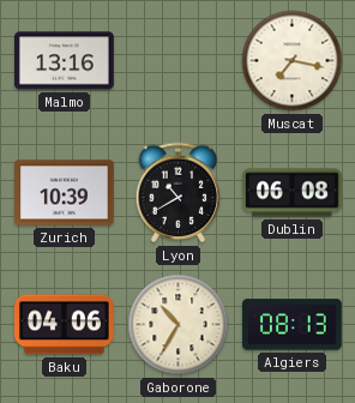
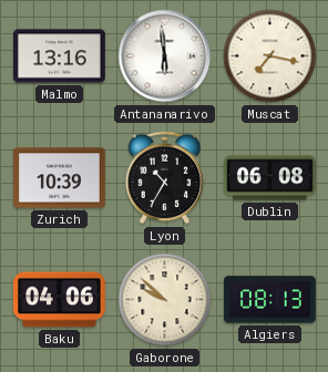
Antananarivo: none -> 5:59 (165, 56)
Lyon: 10:40 -> 10:35 (165, 178)
Gaborone: 10:35 -> 9:52 (165, 300)
